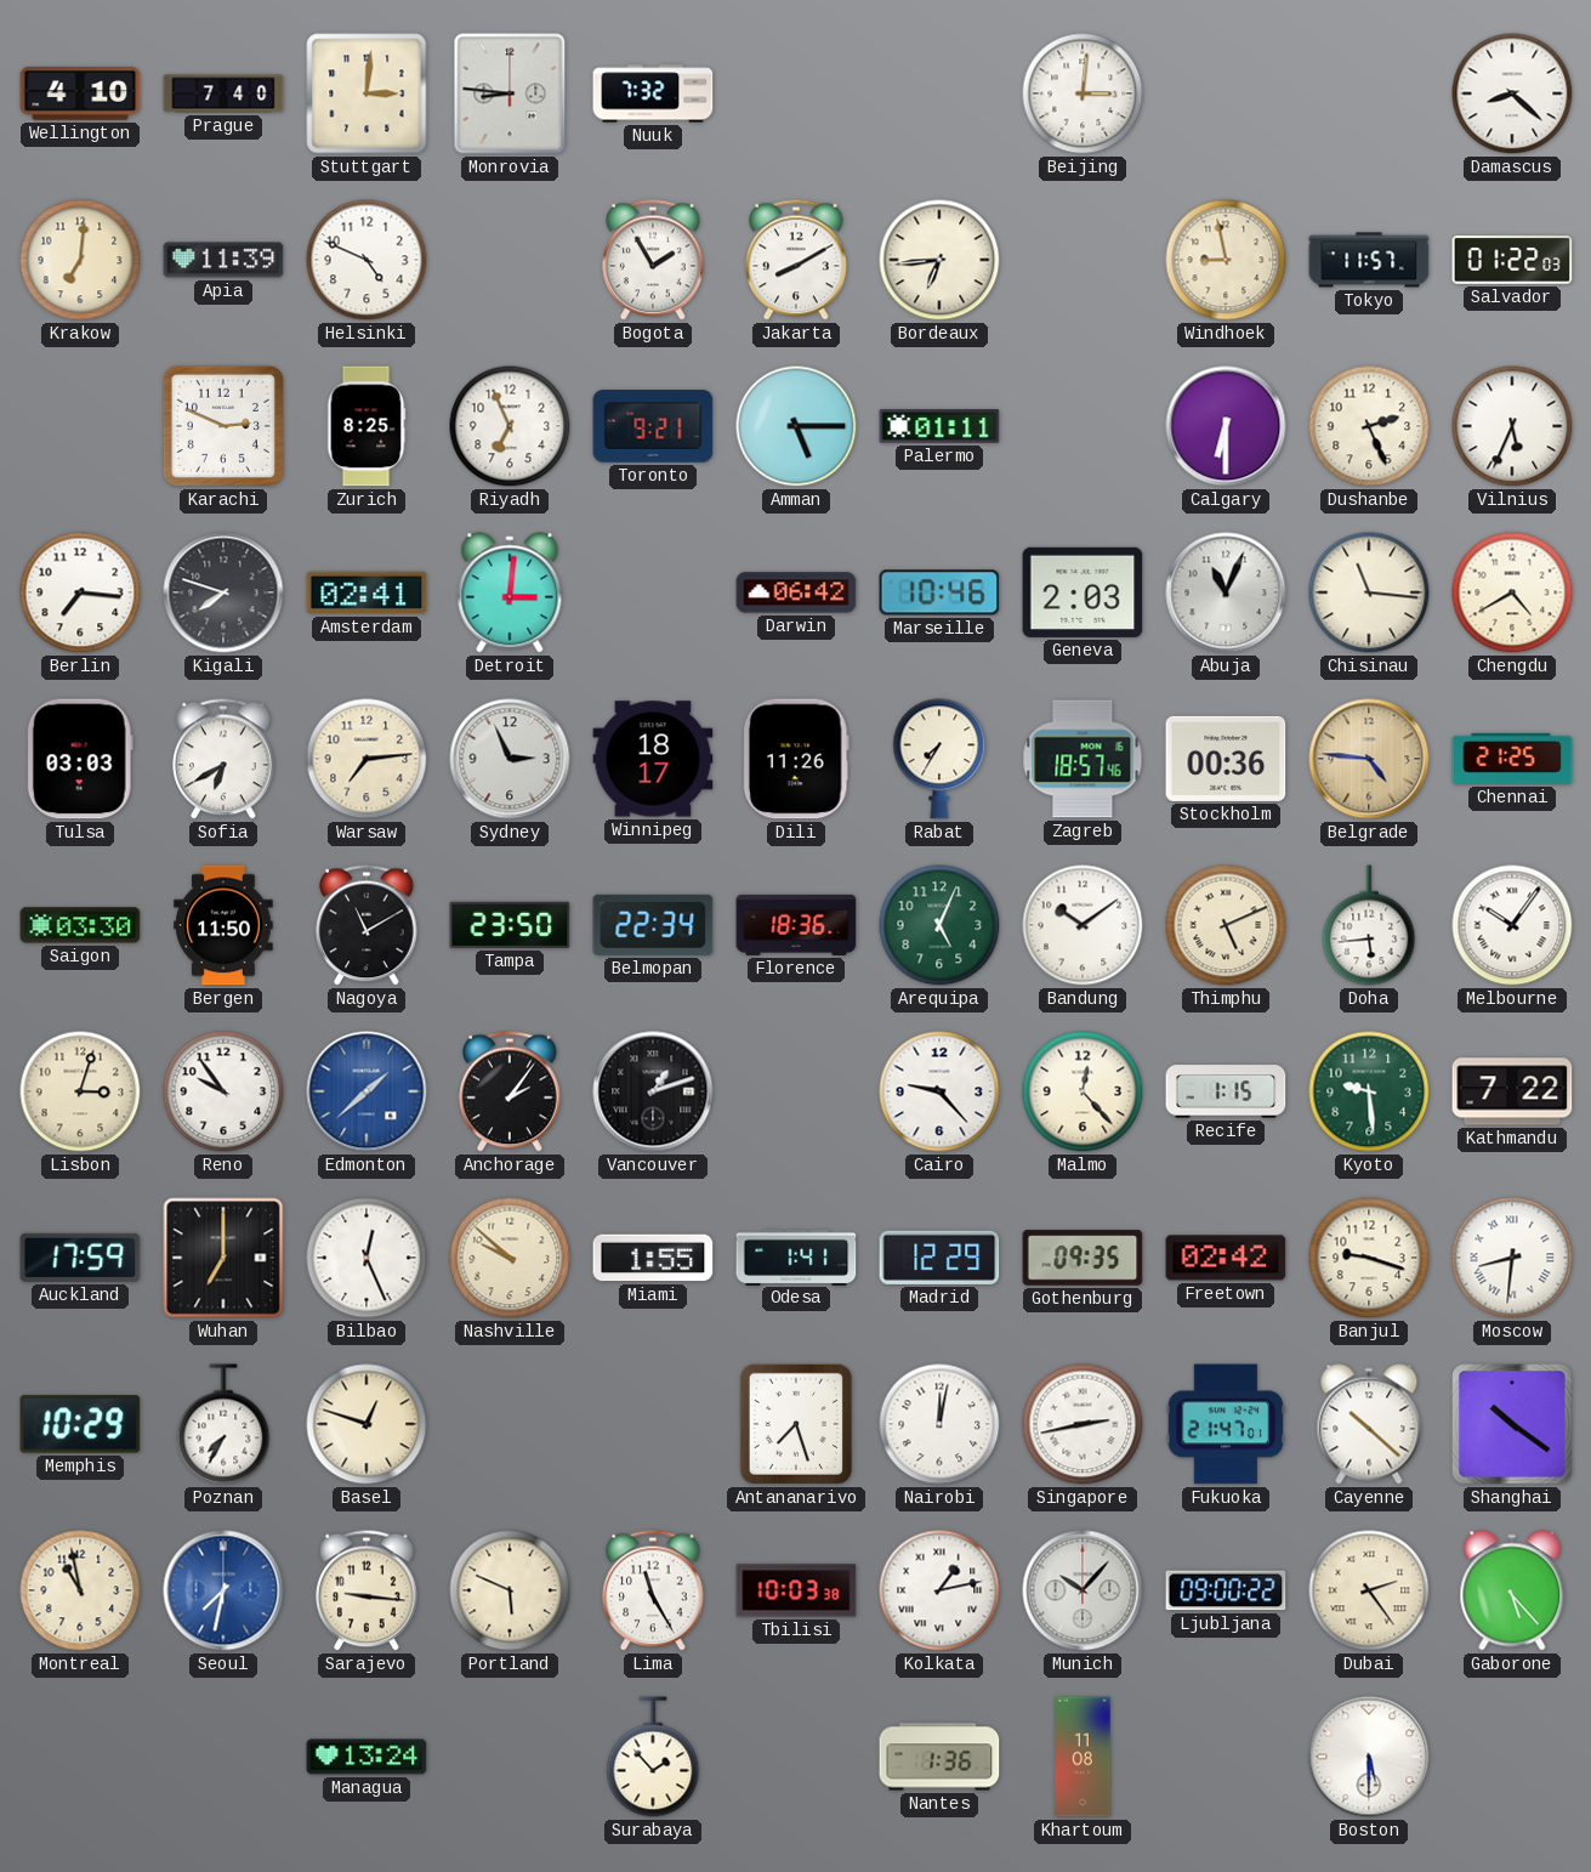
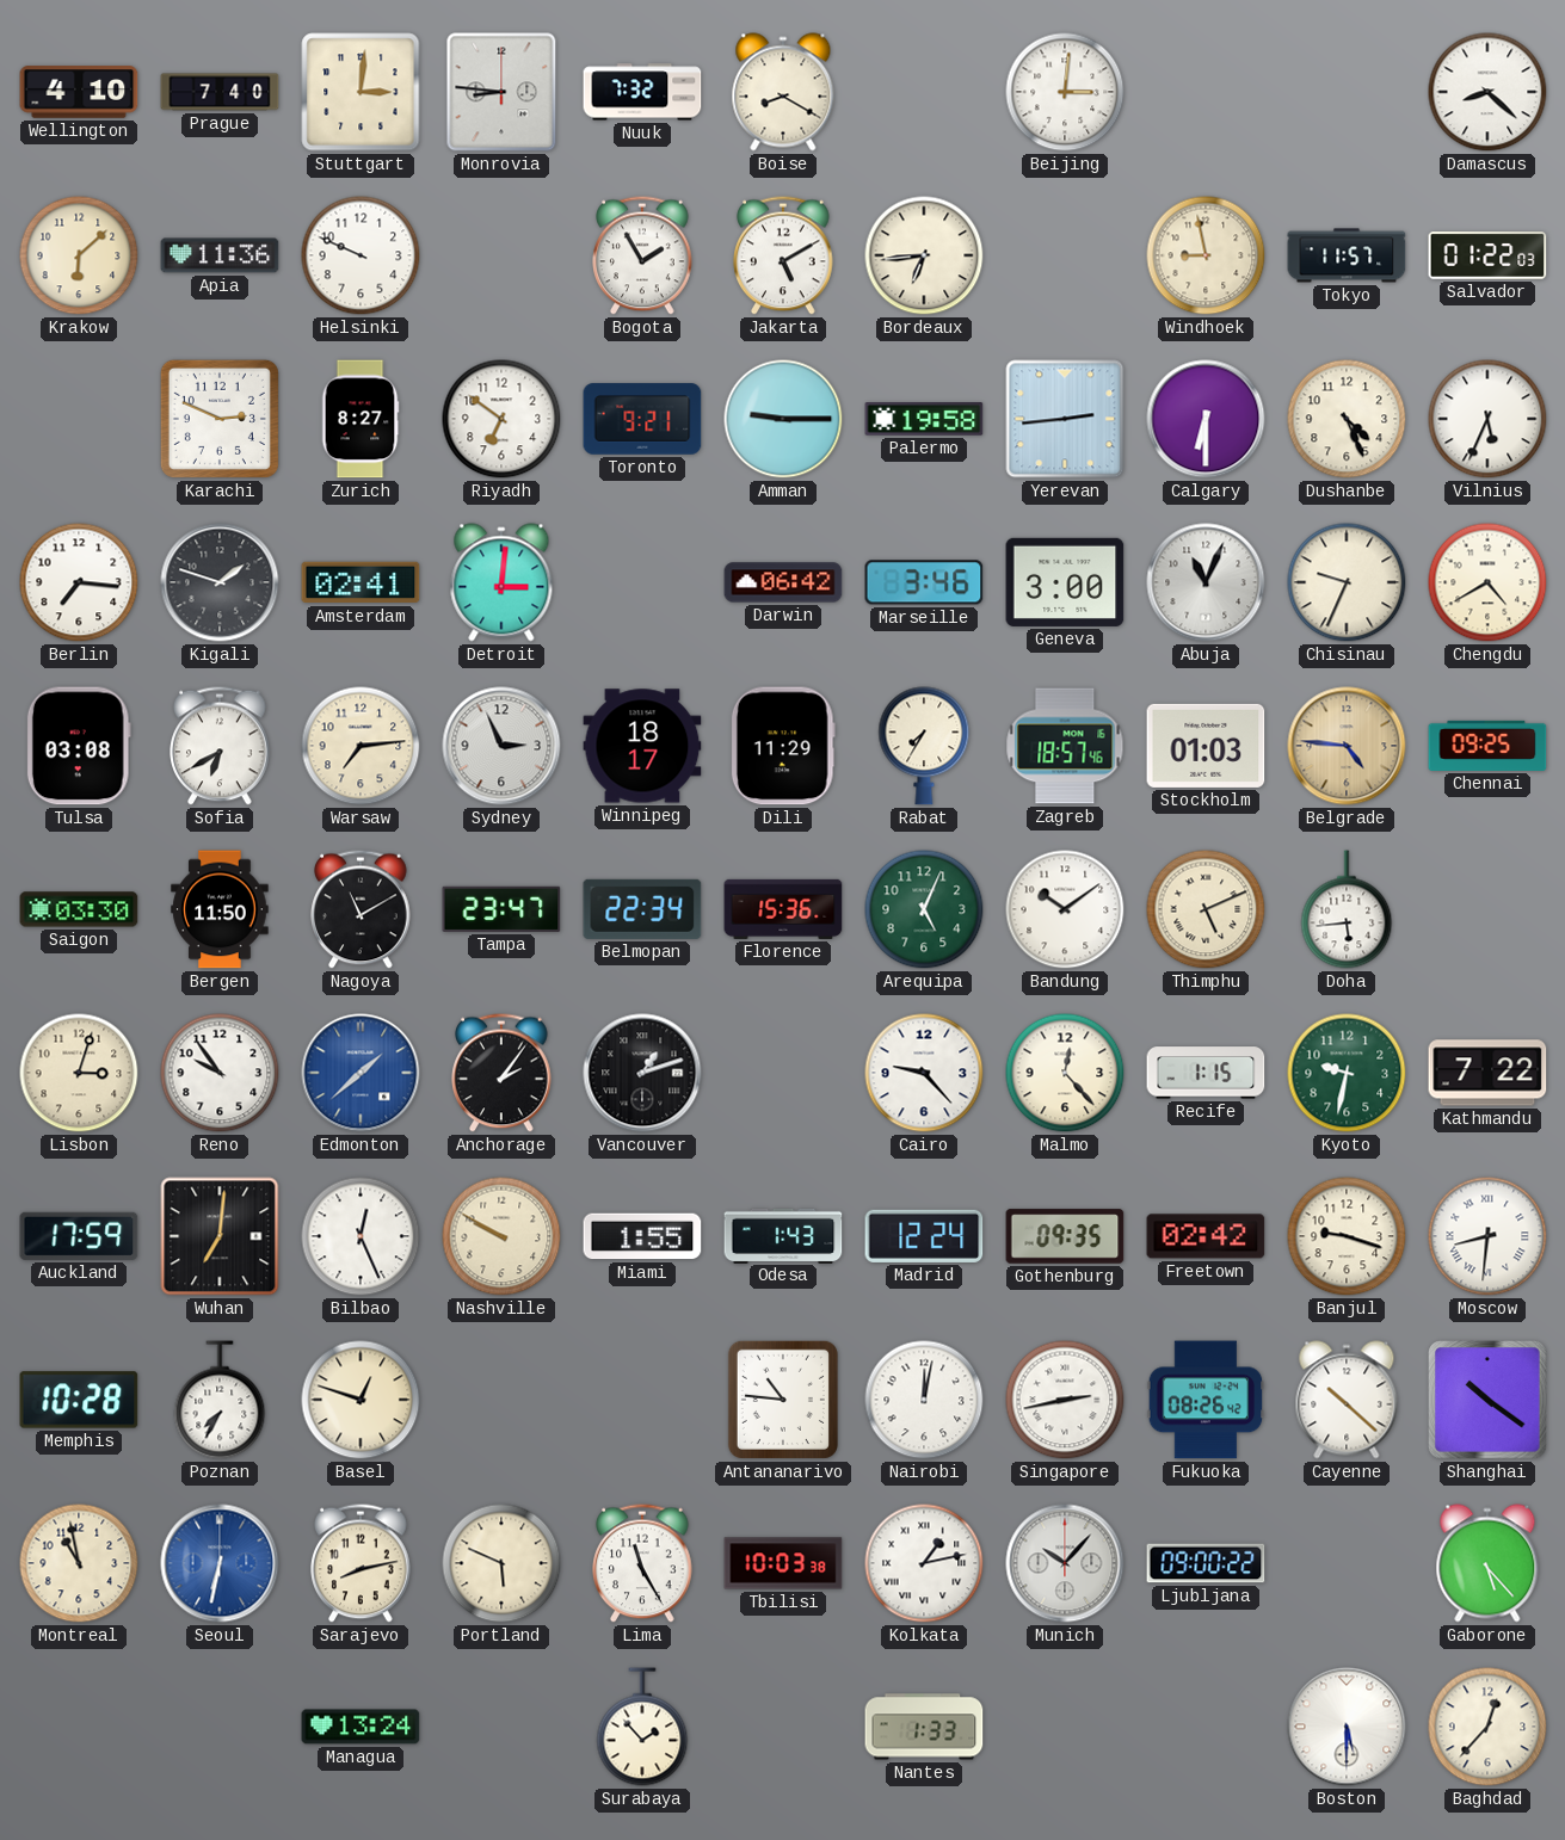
Boise: none -> 8:20 (783, 92)
Krakow: 7:01 -> 6:08 (79, 255)
Apia: 11:39 -> 11:36 (220, 255)
Helsinki: 4:49 -> 9:49 (361, 255)
Jakarta: 8:10 -> 5:10 (783, 255)
Zurich: 8:25 -> 8:27 (361, 419)
Riyadh: 6:56 -> 6:51 (501, 419)
Amman: 5:15 -> 9:15 (783, 419)
Palermo: 01:11 -> 19:58 (924, 419)
Yerevan: none -> 2:44 (1065, 419)
Dushanbe: 2:26 -> 4:26 (1347, 419)
Kigali: 7:48 -> 1:48 (220, 582)
Marseille: 10:46 -> 3:46 (924, 582)
Geneva: 2:03 -> 3:00 (1065, 582)
Chisinau: 11:16 -> 9:34 (1347, 582)
Tulsa: 03:03 -> 03:08 (79, 746)
Dili: 11:26 -> 11:29 (783, 746)
Stockholm: 00:36 -> 01:03 (1206, 746)
Chennai: 21:25 -> 09:25 (1487, 746)
Tampa: 23:50 -> 23:47 (501, 909)
Florence: 18:36 -> 15:36 (783, 909)
Melbourne: 10:06 -> none (1512, 925)
Kyoto: 9:29 -> 9:32 (1347, 1073)
Wuhan: 7:00 -> 7:01 (220, 1236)
Nashville: 9:52 -> 9:50 (501, 1236)
Odesa: 1:41 -> 1:43 (783, 1235)
Madrid: 12:29 -> 12:24 (924, 1236)
Memphis: 10:29 -> 10:28 (79, 1400)
Antananarivo: 7:27 -> 10:46 (783, 1400)
Fukuoka: 21:47 -> 08:26 (1206, 1400)
Seoul: 7:32 -> 6:32 (220, 1563)
Sarajevo: 9:16 -> 8:13 (361, 1563)
Dubai: 2:24 -> none (1369, 1590)
Nantes: 1:36 -> 1:33 (924, 1727)
Khartoum: 11:08 -> none (1083, 1757)
Baghdad: none -> 12:37 (1487, 1727)
